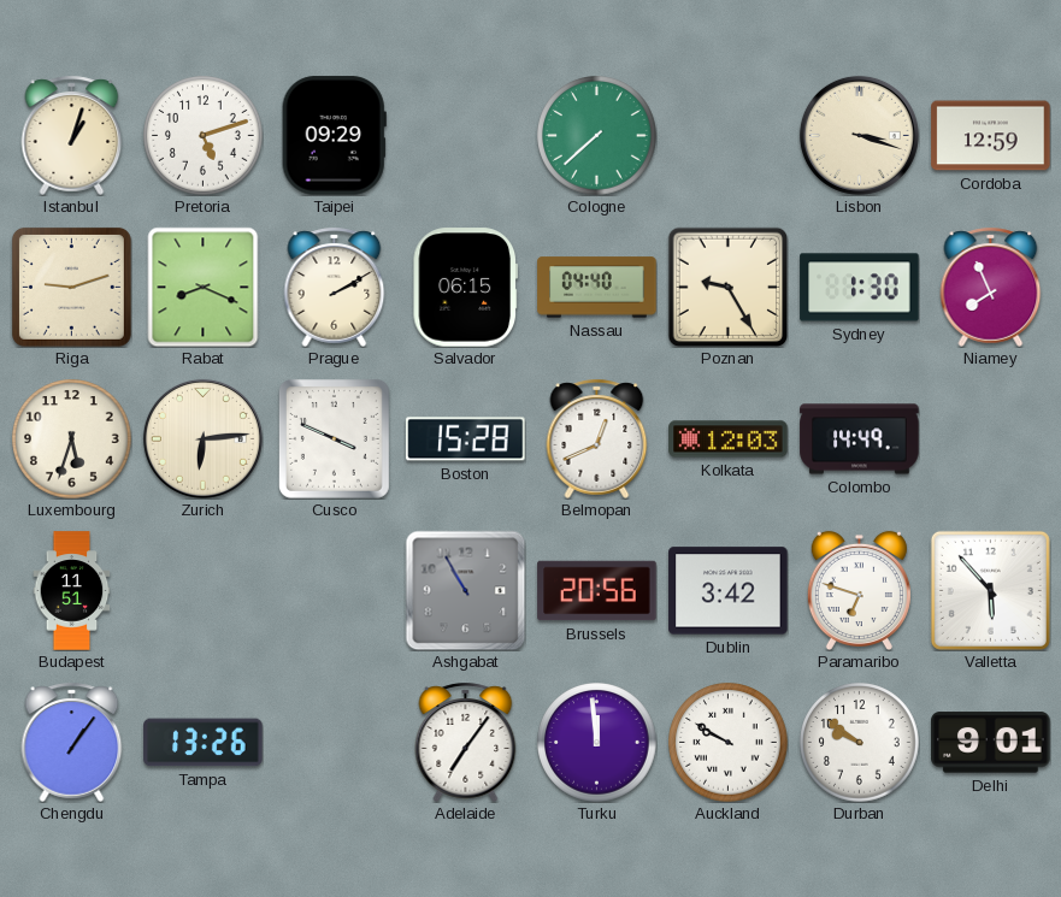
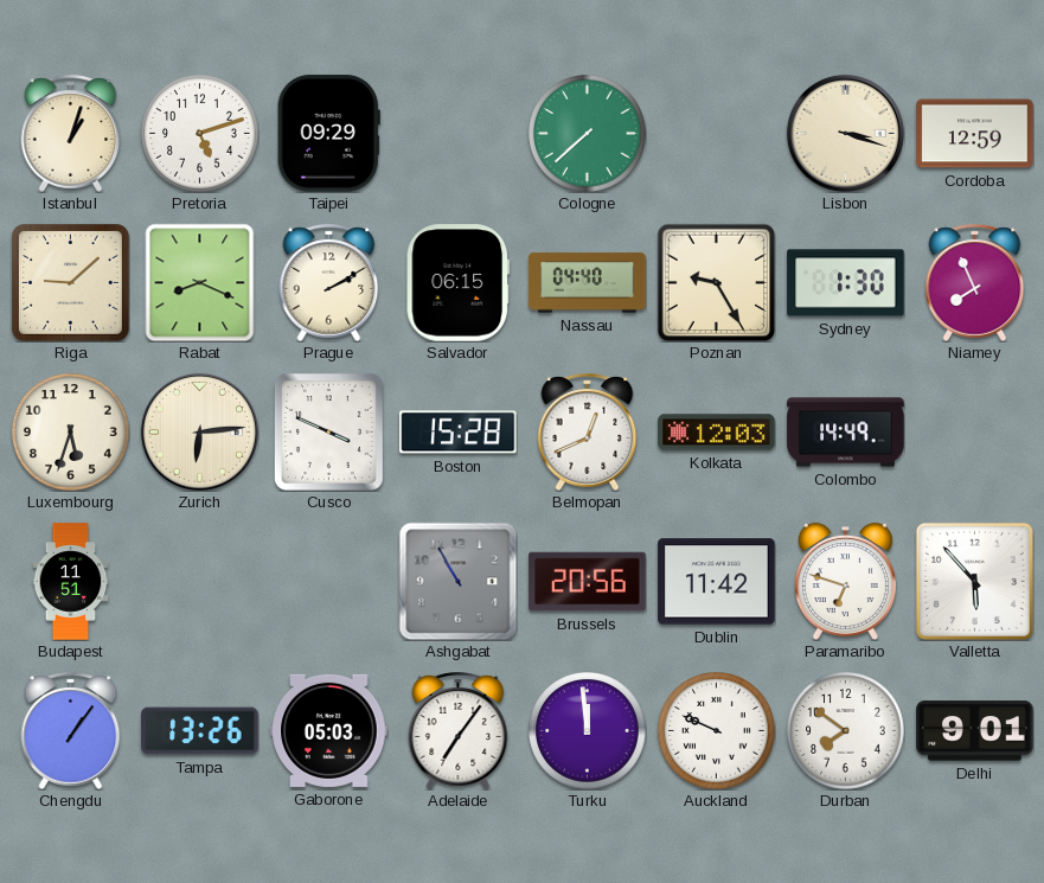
Riga: 9:12 -> 9:08 (70, 282)
Dublin: 3:42 -> 11:42 (717, 582)
Gaborone: none -> 05:03 (329, 730)
Auckland: 9:50 -> 9:49 (717, 731)
Durban: 9:51 -> 7:51 (846, 731)
